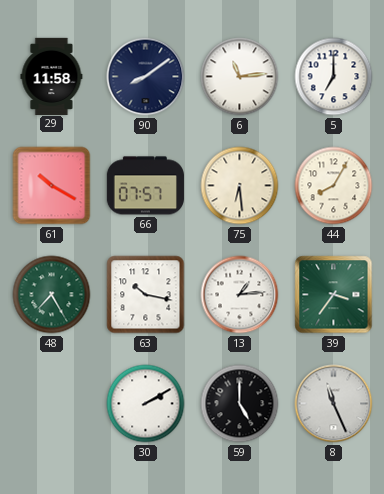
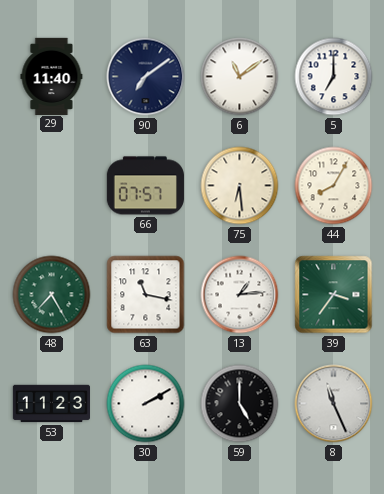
29: 11:58 -> 11:40 (52, 76)
90: 8:09 -> 7:09 (146, 77)
6: 11:14 -> 11:09 (240, 77)
61: 10:20 -> none (52, 186)
63: 10:17 -> 11:17 (146, 295)
53: none -> 11:23 (51, 404)
